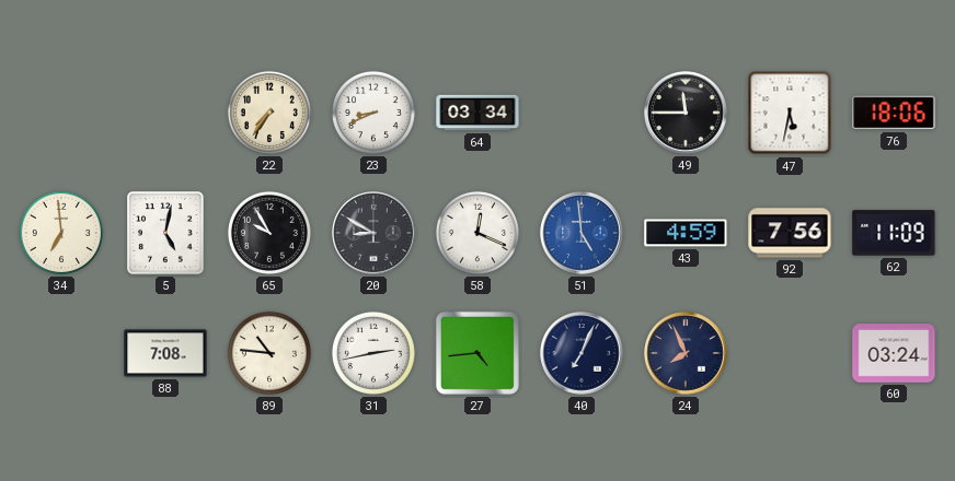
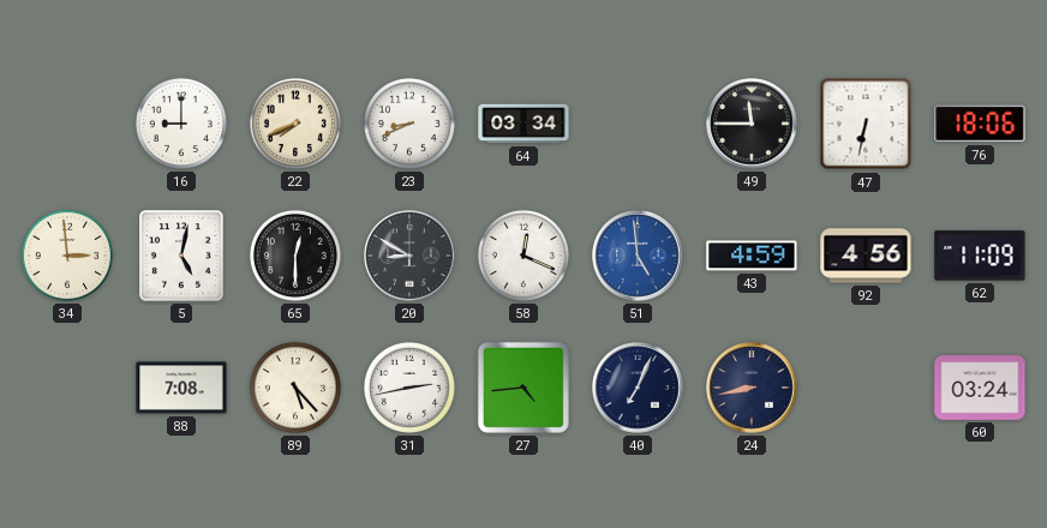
16: none -> 9:00 (181, 124)
22: 7:36 -> 7:41 (295, 124)
47: 5:32 -> 6:32 (866, 124)
34: 6:59 -> 2:59 (67, 256)
65: 9:55 -> 12:30 (295, 256)
92: 7:56 -> 4:56 (866, 256)
89: 10:46 -> 5:23 (295, 388)
24: 7:56 -> 8:43 (752, 388)
